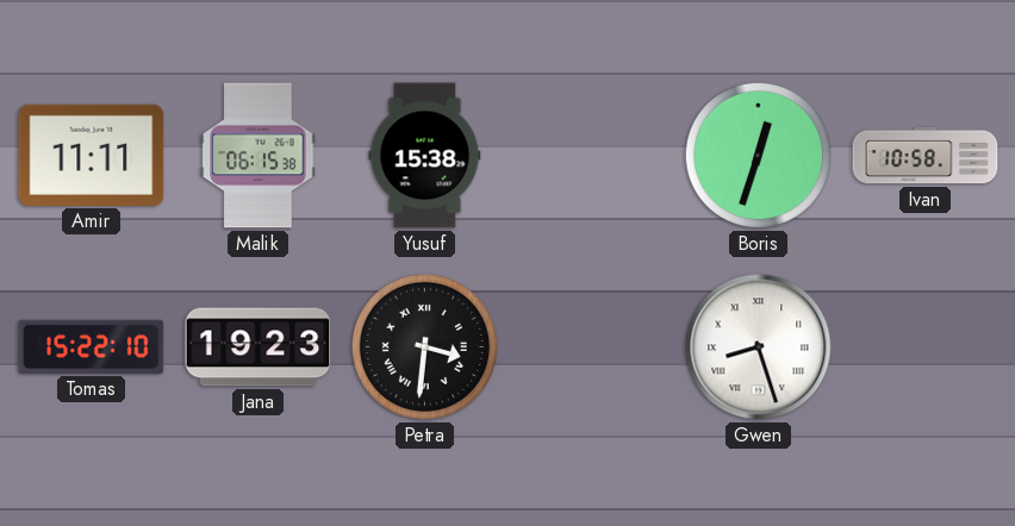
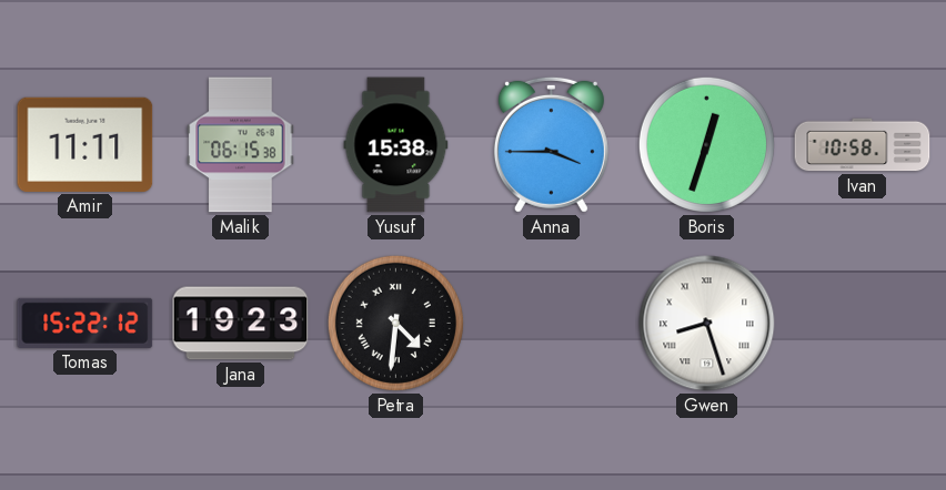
Anna: none -> 3:45 (551, 144)
Tomas: 15:22:10 -> 15:22:12 (85, 323)
Petra: 3:31 -> 4:31 (395, 323)
